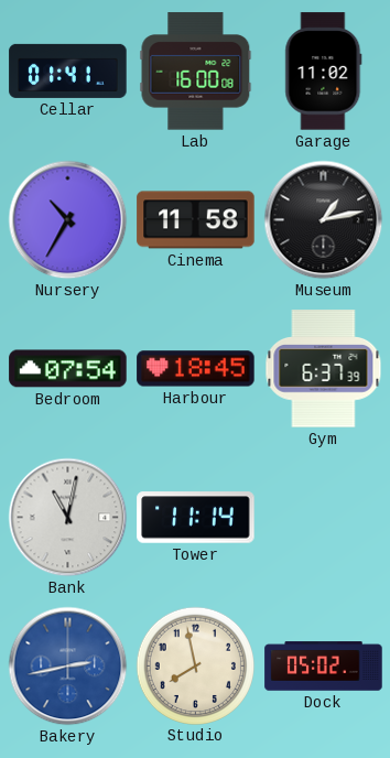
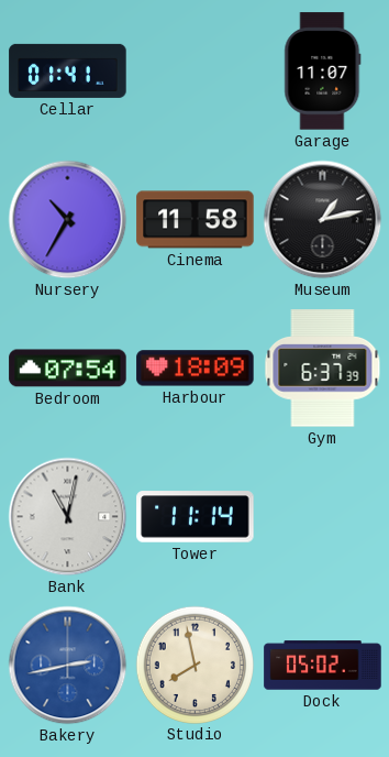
Lab: 16:00 -> none (196, 72)
Garage: 11:02 -> 11:07 (323, 72)
Harbour: 18:45 -> 18:09 (196, 369)
